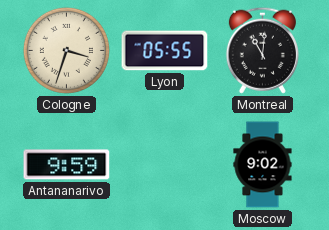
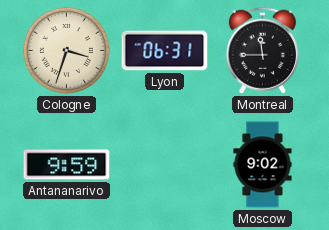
Lyon: 05:55 -> 06:31 (165, 51)
Montreal: 11:01 -> 11:45 (262, 50)
